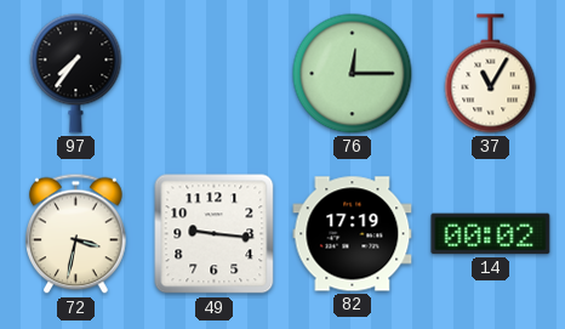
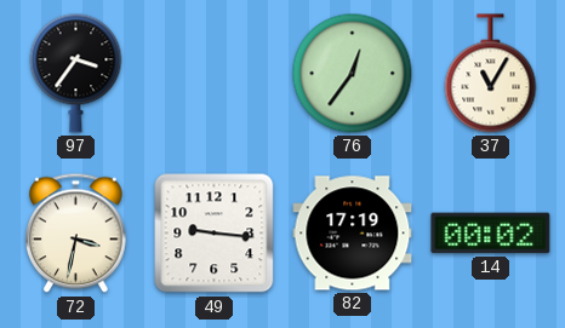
97: 7:36 -> 3:36 (76, 74)
76: 12:15 -> 12:36 (353, 74)
